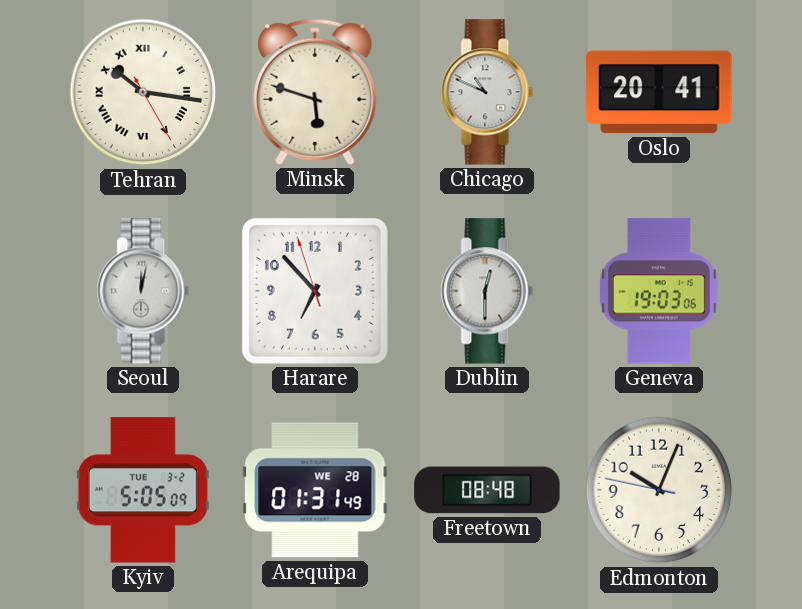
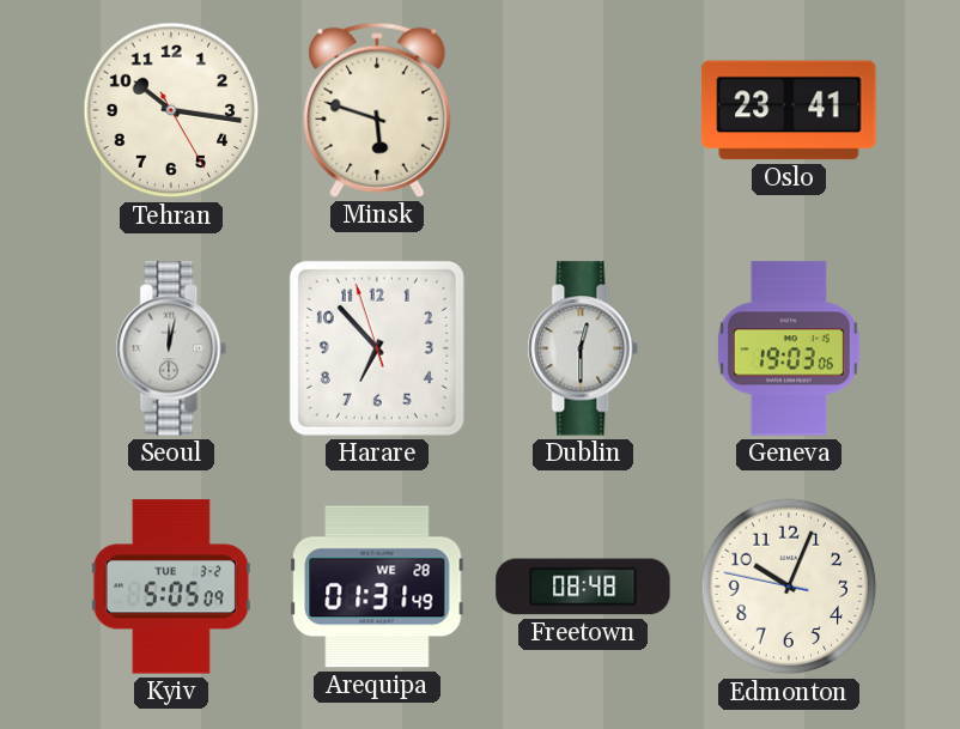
Tehran numerals: Roman -> Arabic (171, 110)
Chicago: 10:49 -> none (487, 92)
Oslo: 20:41 -> 23:41 (789, 110)
